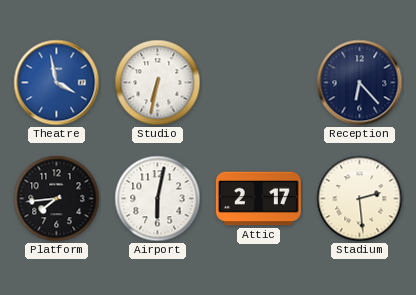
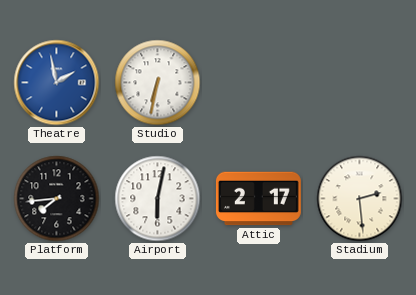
Theatre: 3:58 -> 1:58 (57, 83)
Reception: 6:23 -> none (360, 83)
